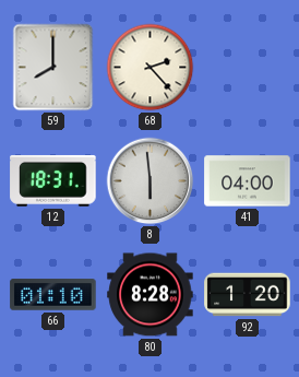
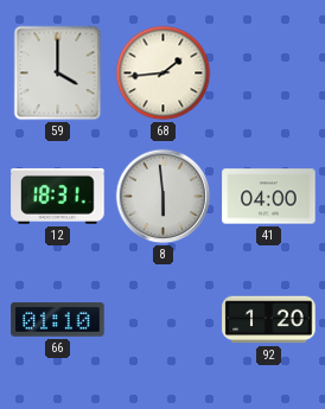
59: 8:00 -> 4:00 (58, 74)
68: 2:23 -> 1:44 (164, 74)
80: 8:28 -> none (151, 295)
